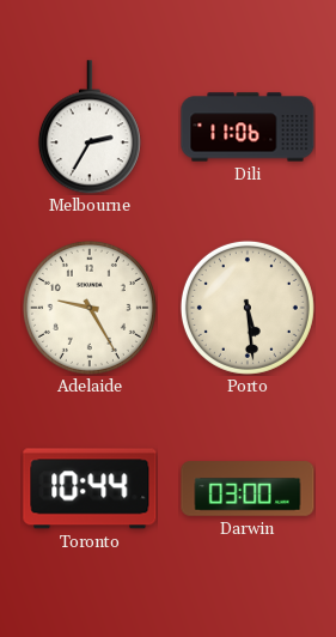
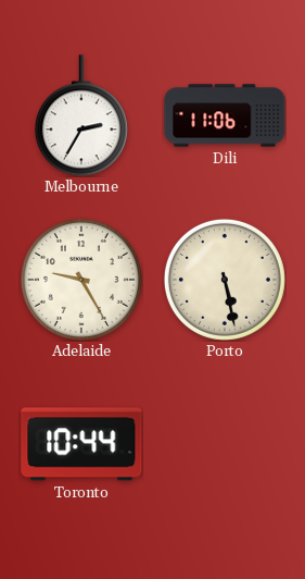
Porto: 5:29 -> 5:28 (225, 280)
Darwin: 03:00 -> none (248, 489)
